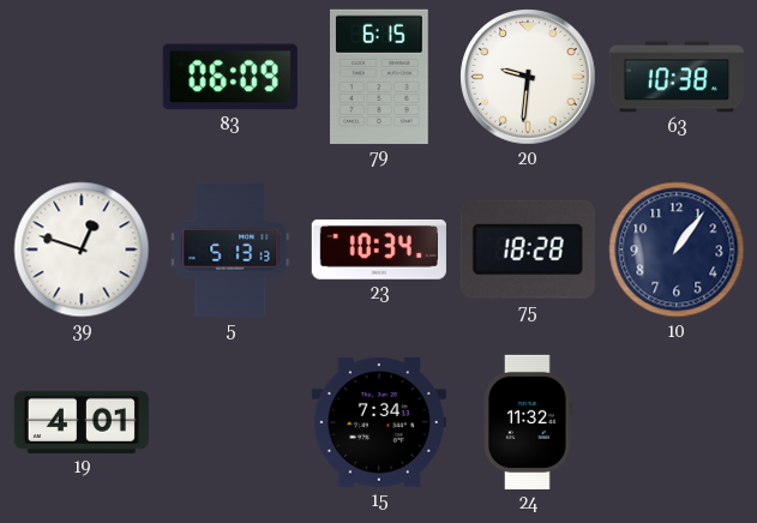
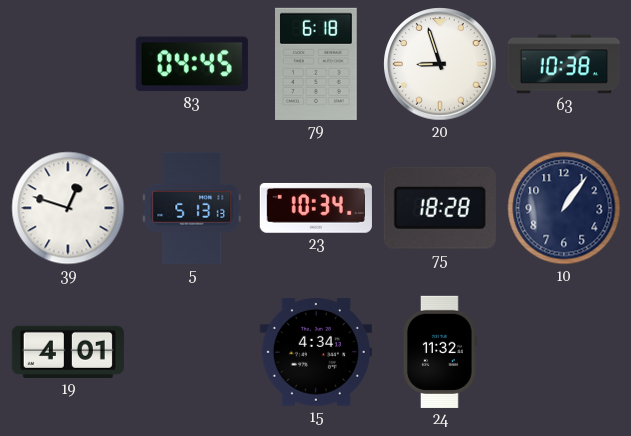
83: 06:09 -> 04:45 (192, 64)
79: 6:15 -> 6:18 (317, 64)
20: 9:31 -> 8:57 (440, 64)
15: 7:34 -> 4:34 (316, 352)
